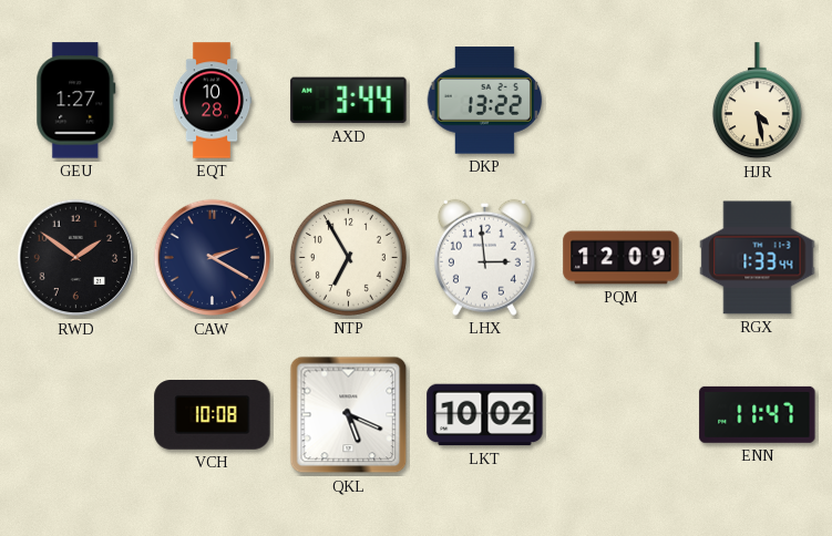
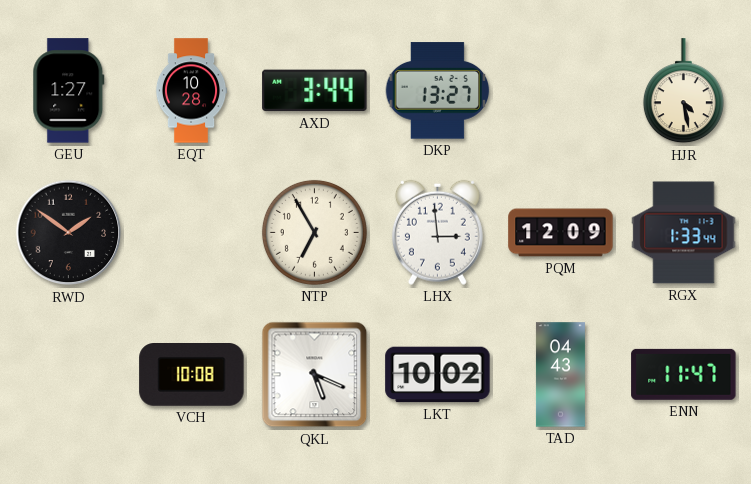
DKP: 13:22 -> 13:27 (438, 91)
CAW: 2:20 -> none (213, 258)
TAD: none -> 04:43 (560, 375)
